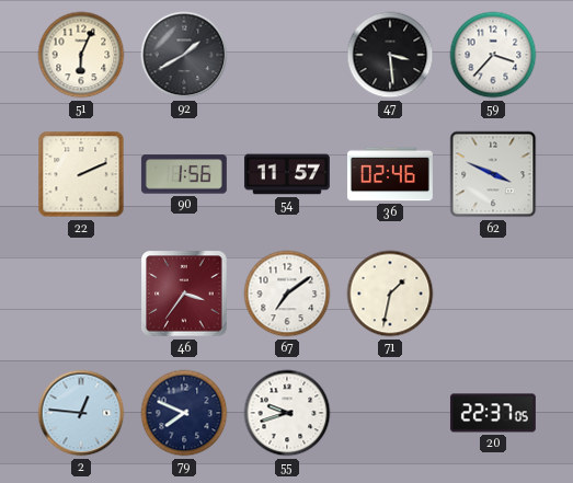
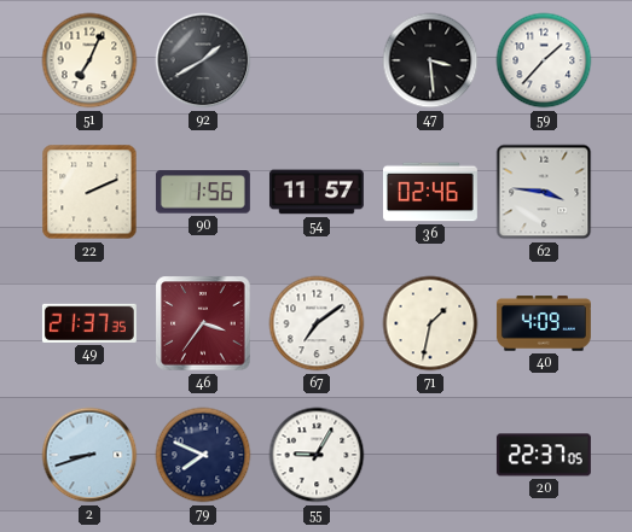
51: 6:04 -> 7:04 (89, 60)
59: 3:37 -> 1:37 (544, 60)
62: 3:49 -> 3:46 (544, 192)
49: none -> 21:37 (89, 323)
40: none -> 4:09 (544, 323)
2: 12:46 -> 8:42 (89, 455)
55: 9:42 -> 9:05 (317, 455)
